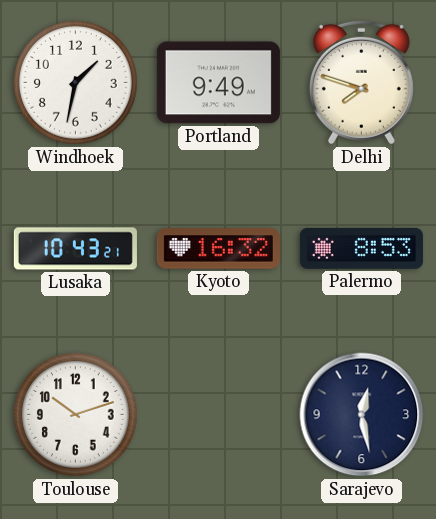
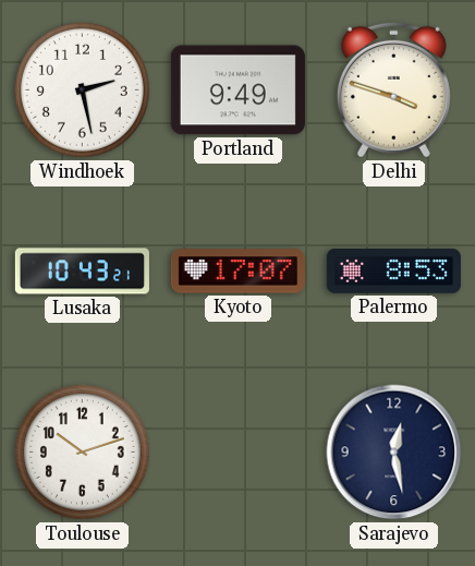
Windhoek: 1:32 -> 2:28 (83, 91)
Delhi: 7:48 -> 3:48 (393, 89)
Kyoto: 16:32 -> 17:07 (237, 272)
